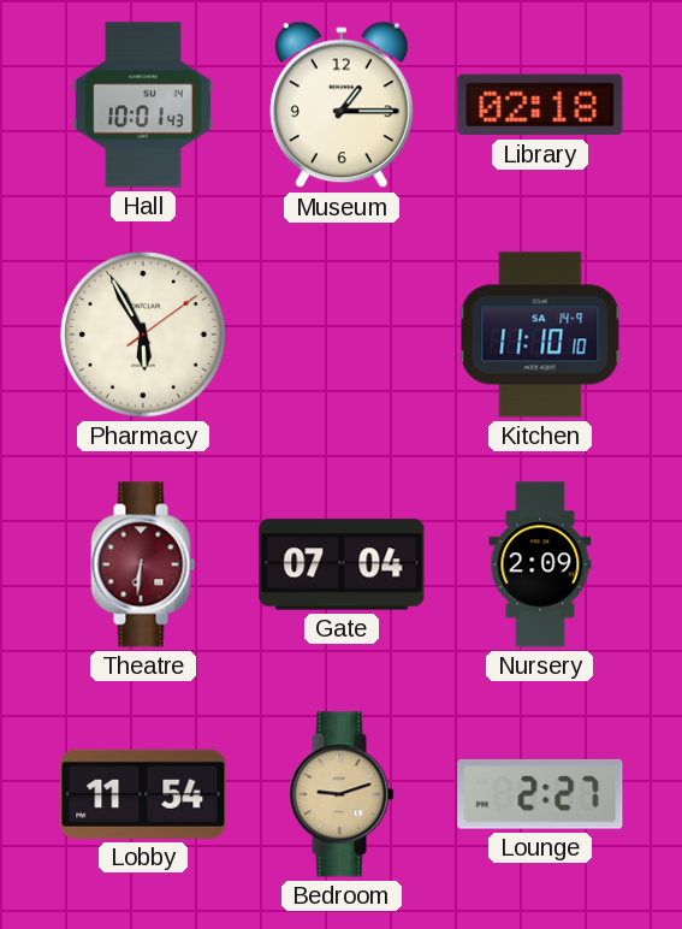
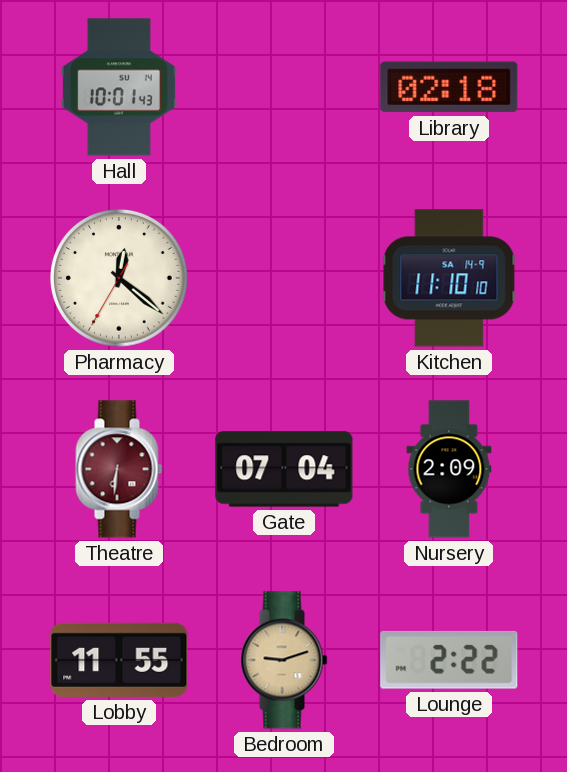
Museum: 1:15 -> none (342, 105)
Pharmacy: 5:55 -> 12:21 (120, 279)
Lobby: 11:54 -> 11:55 (119, 660)
Lounge: 2:27 -> 2:22 (449, 660)
